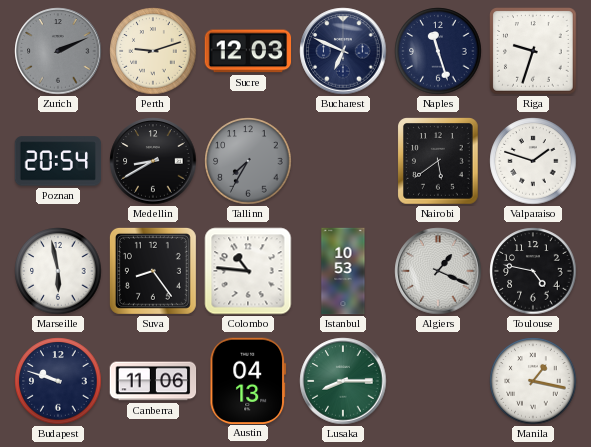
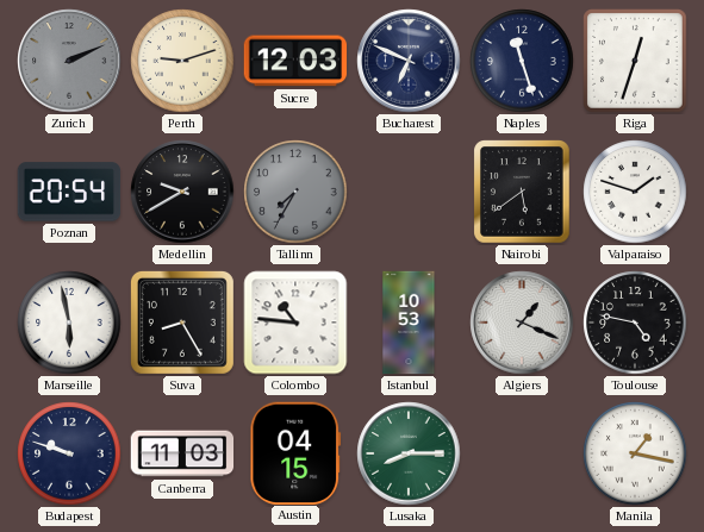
Riga: 9:33 -> 12:33 (635, 61)
Medellin: 8:40 -> 9:40 (182, 192)
Suva: 8:24 -> 8:25 (182, 323)
Canberra: 11:06 -> 11:03 (182, 453)
Austin: 04:13 -> 04:15 (295, 452)
